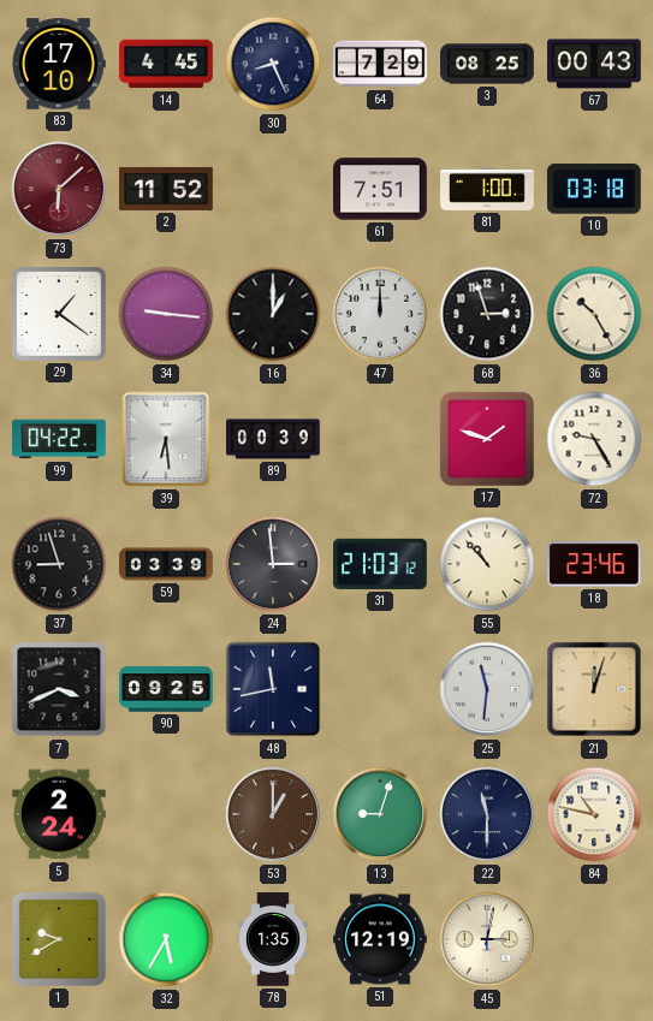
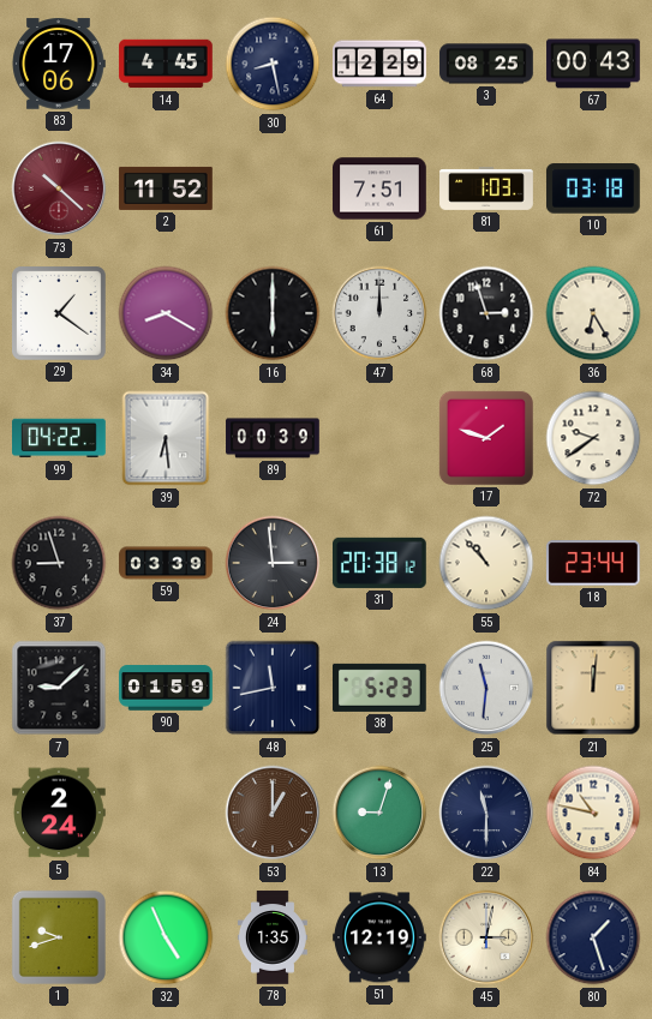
83: 17:10 -> 17:06 (59, 64)
30: 8:26 -> 8:28 (273, 64)
64: 7:29 -> 12:29 (381, 64)
73: 6:08 -> 10:22 (59, 188)
81: 1:00 -> 1:03 (486, 188)
34: 9:16 -> 8:20 (166, 313)
16: 1:00 -> 6:00 (273, 313)
36: 10:25 -> 6:25 (593, 313)
72: 9:25 -> 9:39 (593, 438)
31: 21:03 -> 20:38 (381, 563)
18: 23:46 -> 23:44 (593, 563)
7: 3:41 -> 9:08 (59, 688)
90: 09:25 -> 01:59 (166, 688)
38: none -> 5:23 (381, 688)
21: 12:03 -> 12:01 (593, 688)
1: 9:40 -> 9:42 (59, 937)
32: 5:35 -> 4:56 (166, 937)
80: none -> 1:27 (593, 937)
